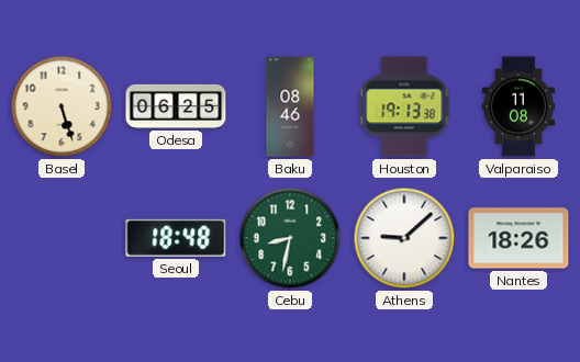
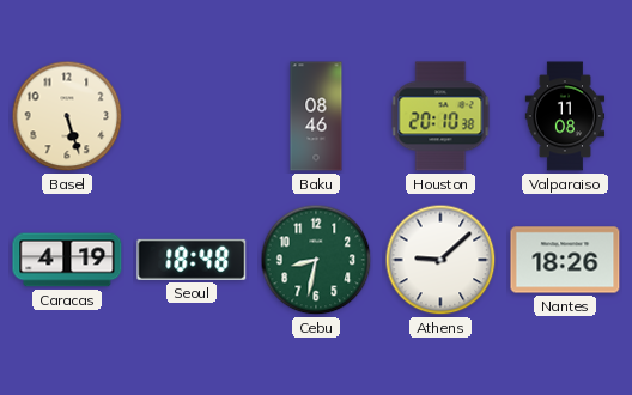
Odesa: 06:25 -> none (176, 106)
Houston: 19:13 -> 20:10 (440, 116)
Caracas: none -> 4:19 (67, 260)
